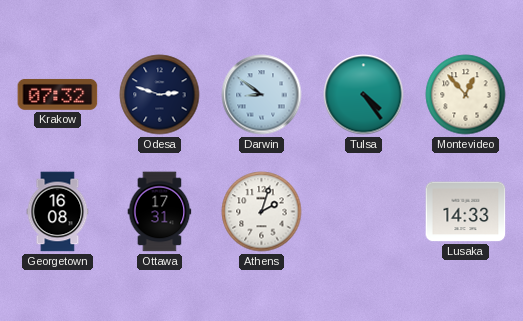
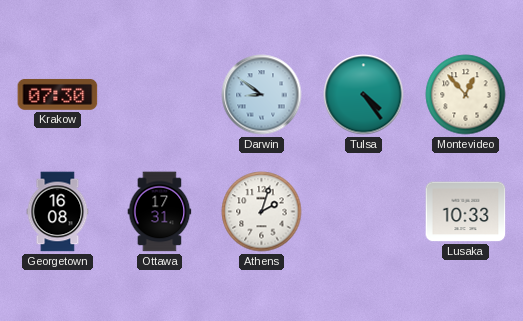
Krakow: 07:32 -> 07:30 (58, 94)
Odesa: 2:48 -> none (160, 95)
Lusaka: 14:33 -> 10:33 (466, 212)
